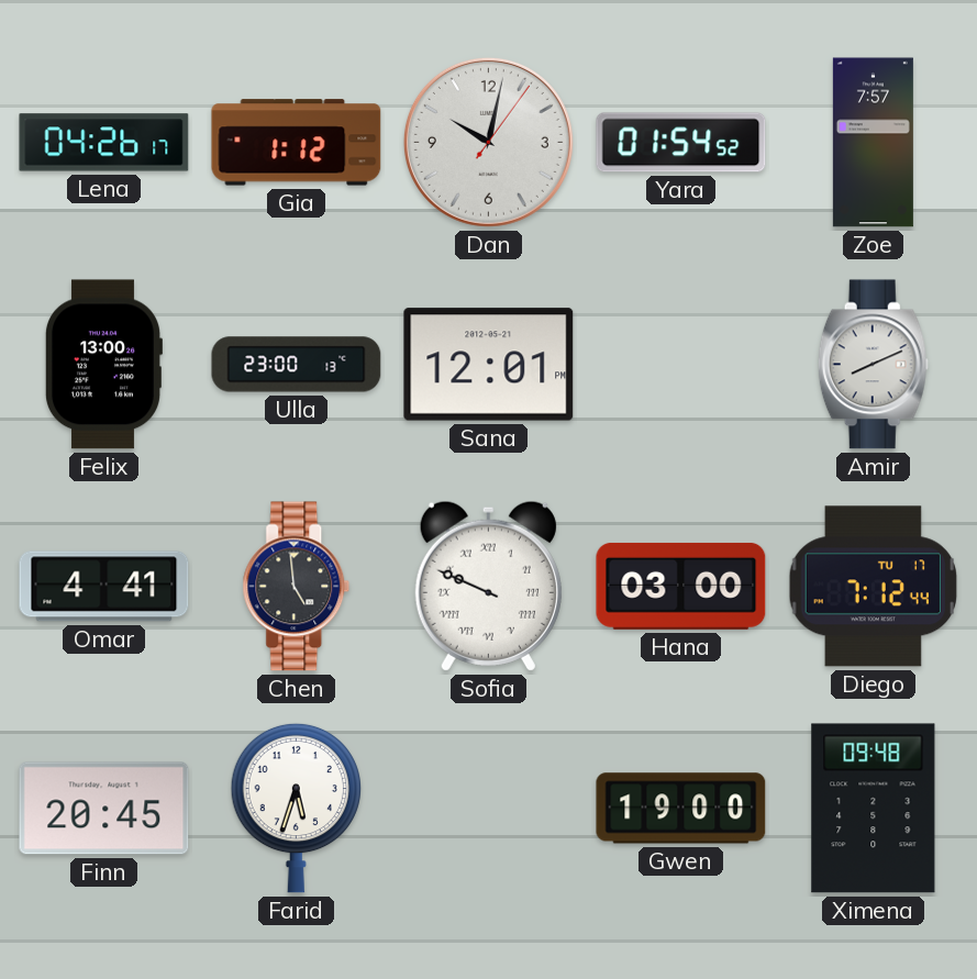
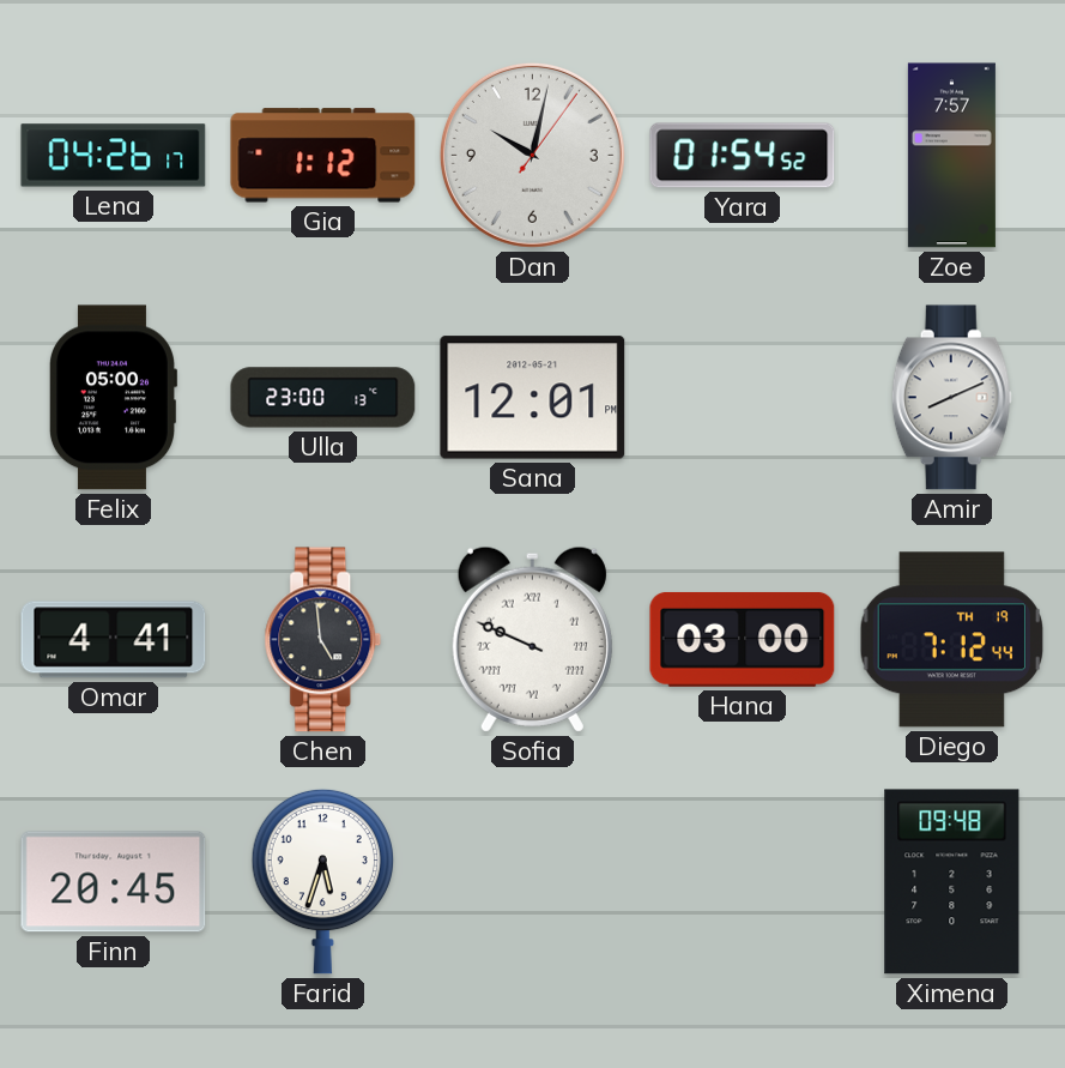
Felix: 13:00 -> 05:00 (113, 398)
Diego date: TU 17 -> TH 19 (951, 640)
Gwen: 19:00 -> none (681, 809)
